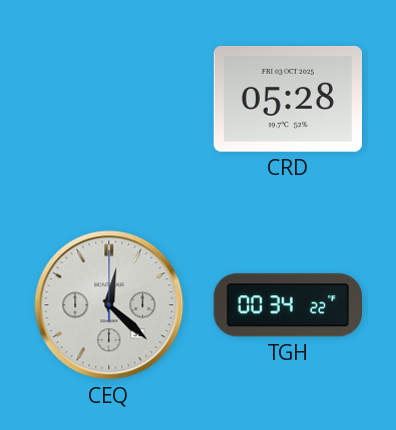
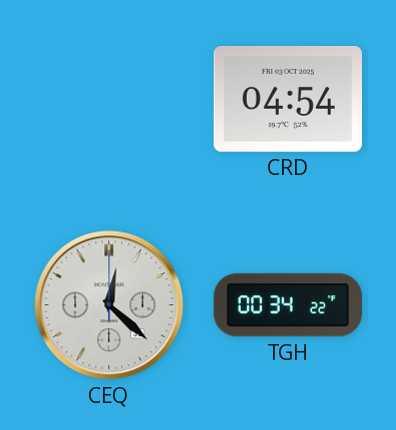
CRD: 05:28 -> 04:54 (288, 99)
